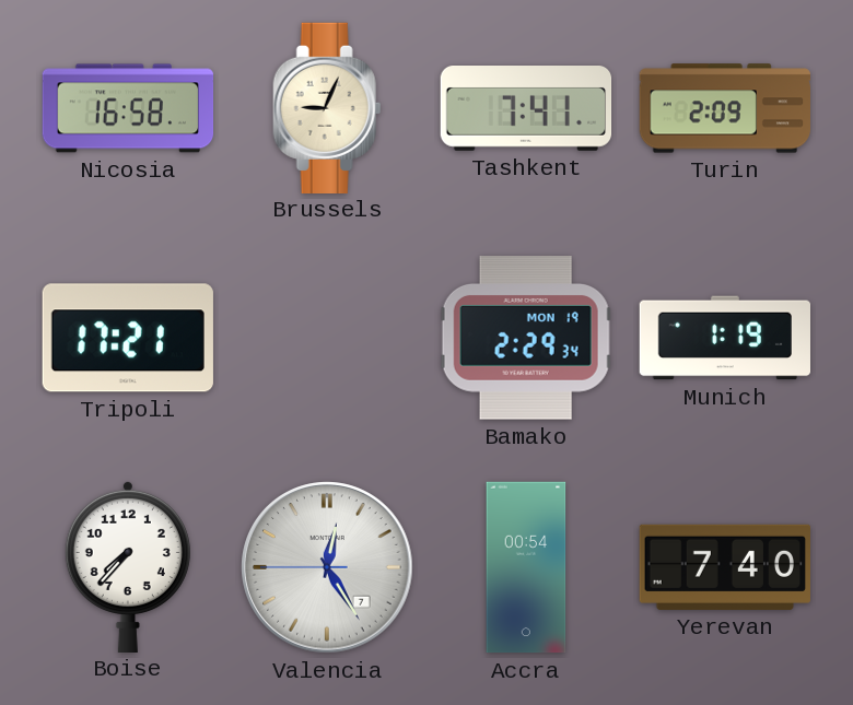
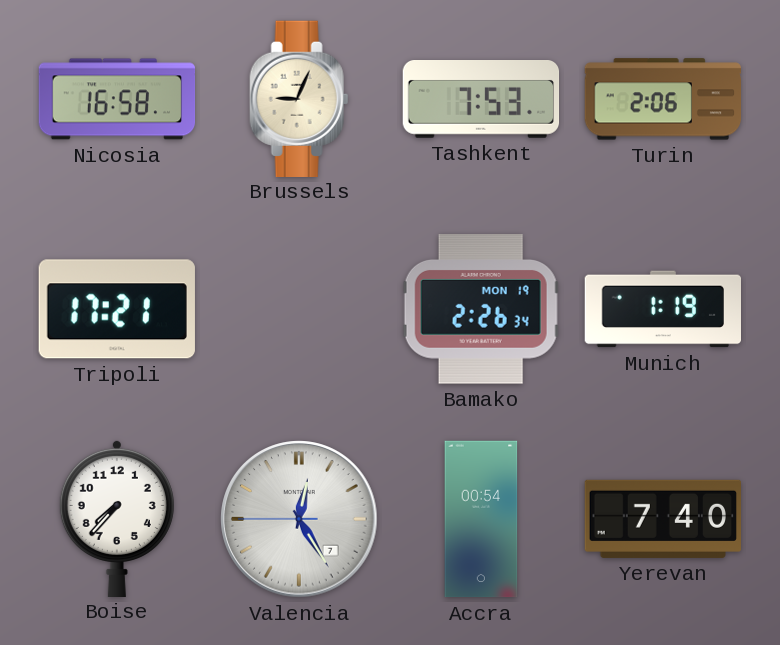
Tashkent: 7:41 -> 7:53 (481, 100)
Turin: 2:09 -> 2:06 (663, 99)
Bamako: 2:29 -> 2:26 (481, 309)
